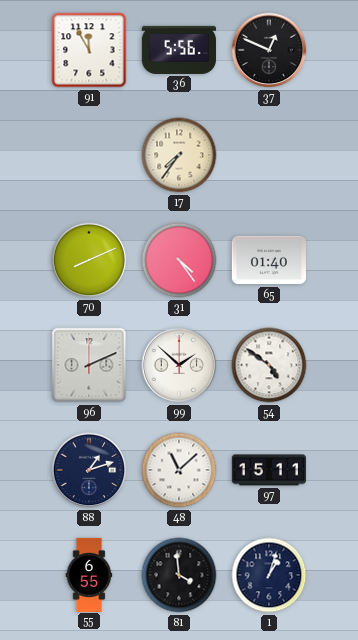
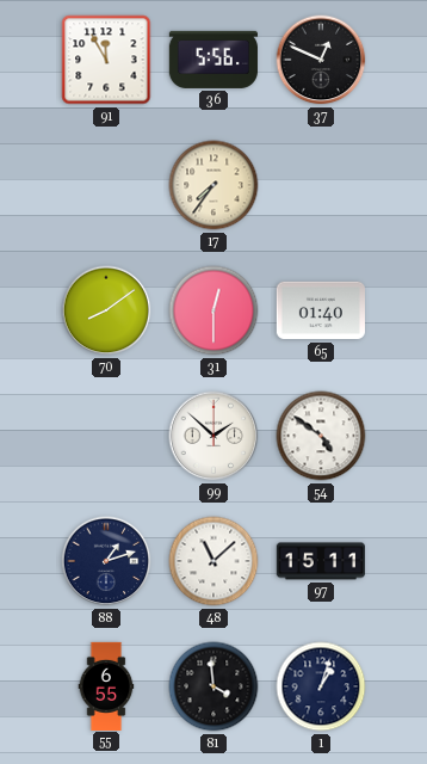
70: 8:11 -> 8:09 (106, 310)
31: 4:24 -> 12:30 (213, 310)
96: 2:11 -> none (89, 365)
